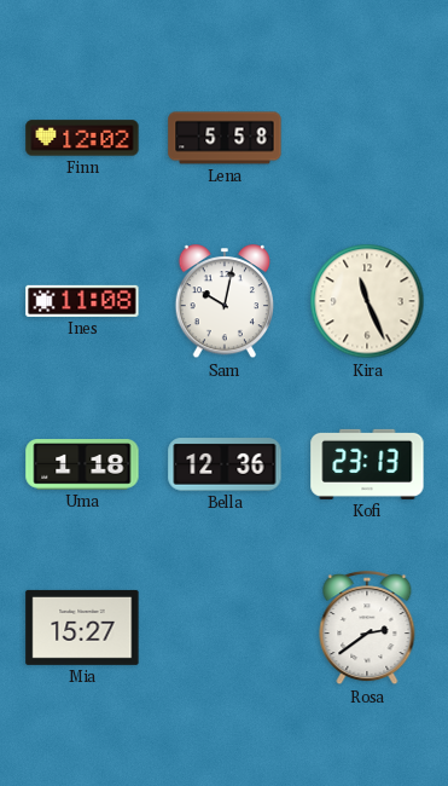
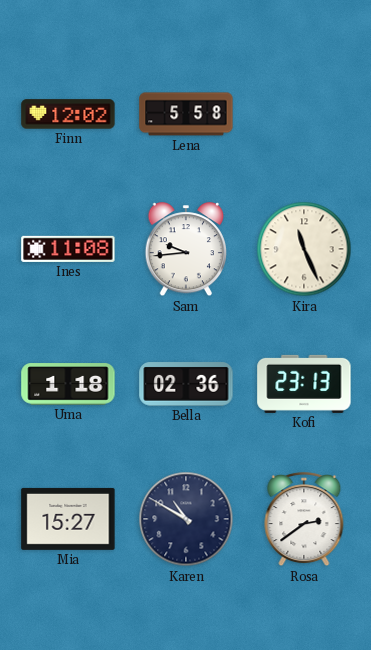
Sam: 10:02 -> 9:44 (186, 250)
Bella: 12:36 -> 02:36 (186, 384)
Karen: none -> 10:50 (186, 519)
